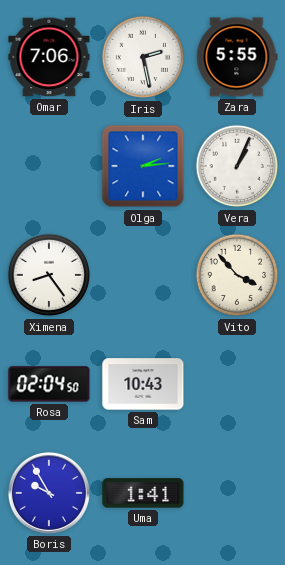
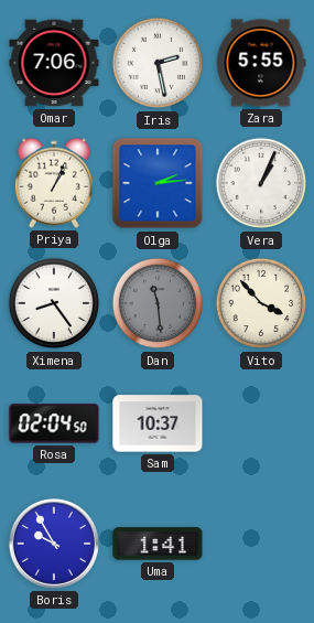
Priya: none -> 1:04 (53, 183)
Dan: none -> 11:29 (158, 303)
Sam: 10:43 -> 10:37 (158, 423)
